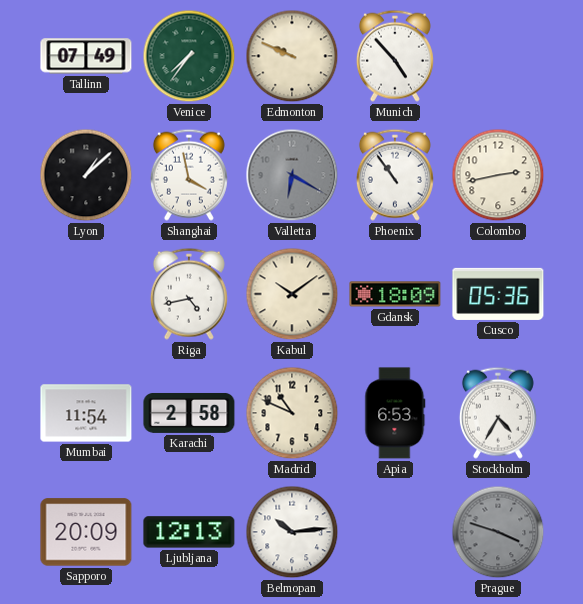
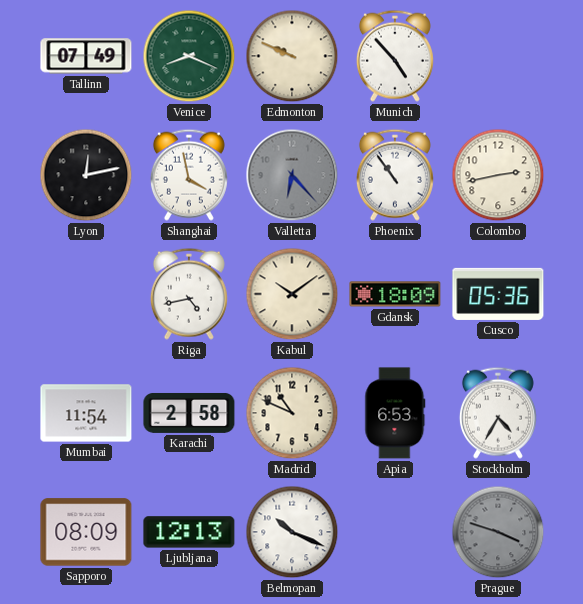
Venice: 7:36 -> 8:19 (189, 56)
Lyon: 1:08 -> 12:13 (86, 175)
Valletta: 6:20 -> 6:23 (292, 175)
Sapporo: 20:09 -> 08:09 (86, 532)
Belmopan: 10:14 -> 10:19 (292, 532)
